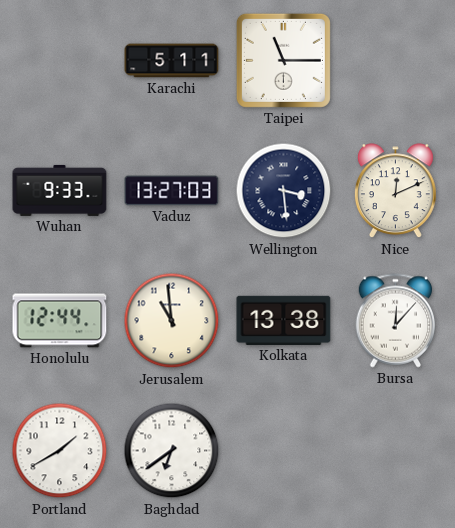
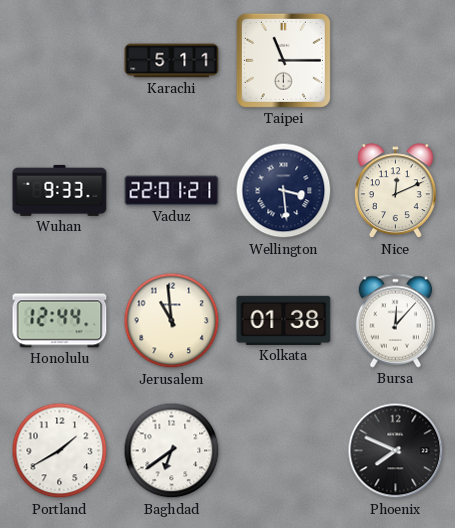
Vaduz: 13:27 -> 22:01 (172, 191)
Kolkata: 13:38 -> 01:38 (284, 320)
Phoenix: none -> 7:49 (396, 451)
